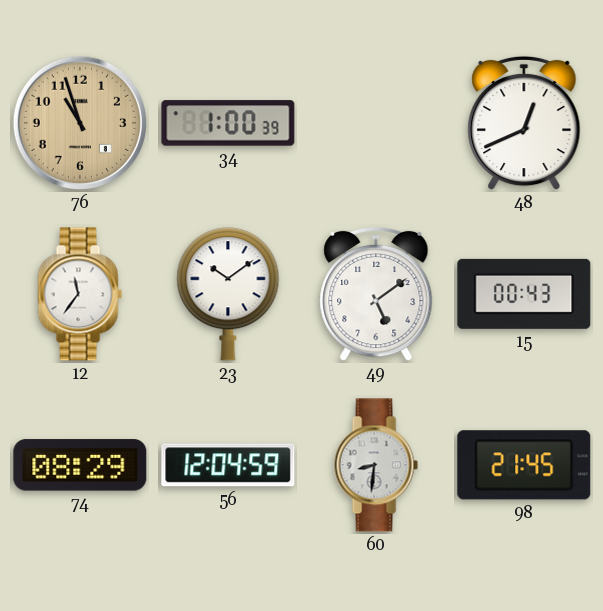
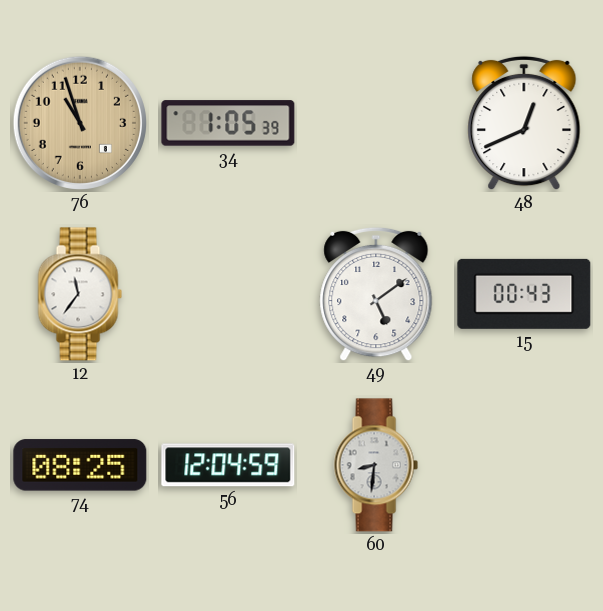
34: 1:00 -> 1:05 (228, 123)
23: 10:09 -> none (228, 294)
74: 08:29 -> 08:25 (80, 465)
98: 21:45 -> none (524, 465)
